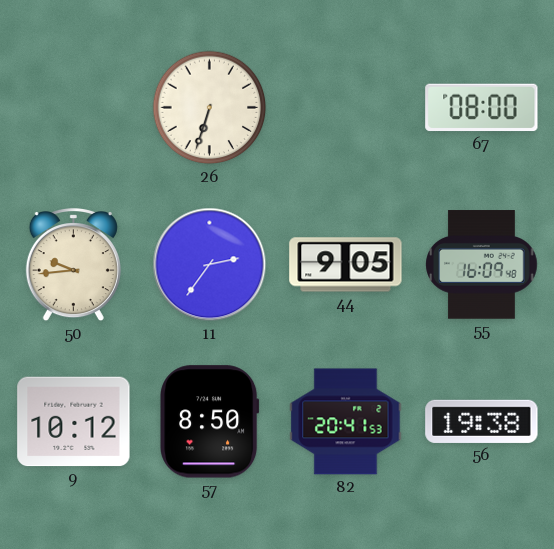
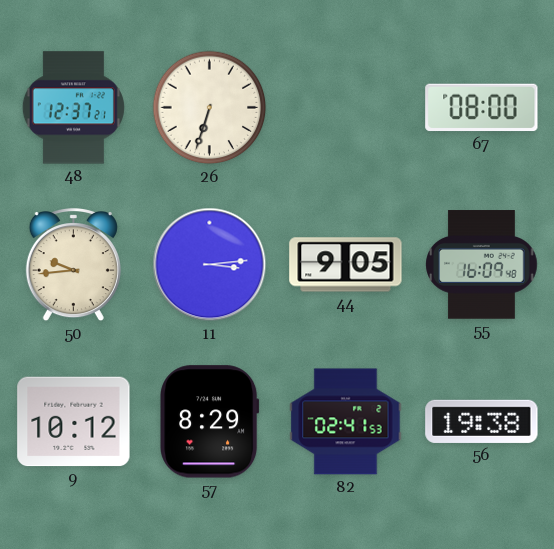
48: none -> 12:37 (73, 108)
11: 2:36 -> 3:14 (210, 265)
57: 8:50 -> 8:29 (210, 422)
82: 20:41 -> 02:41 (346, 422)
